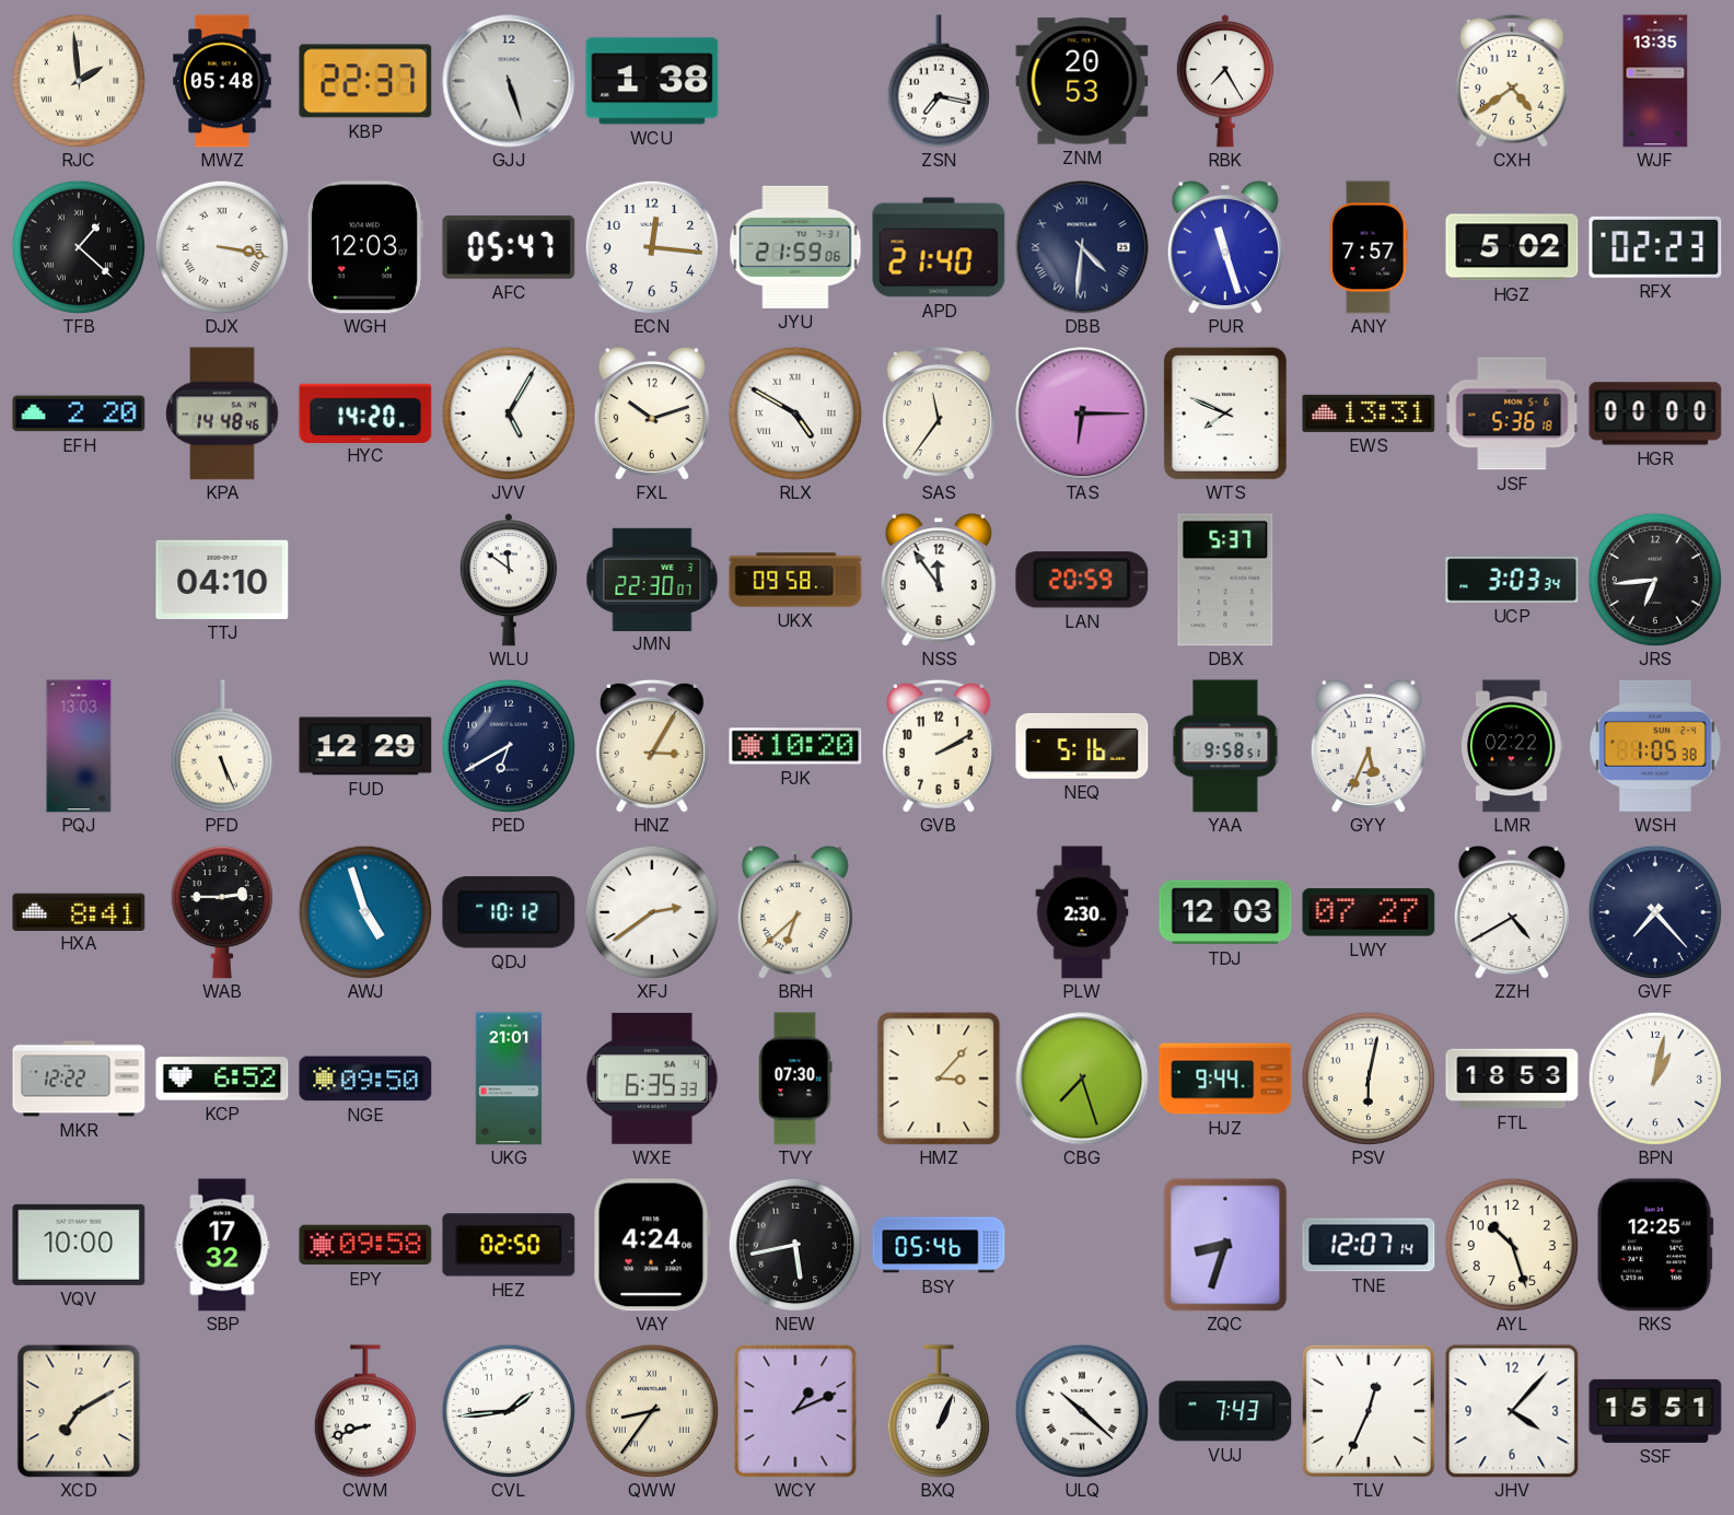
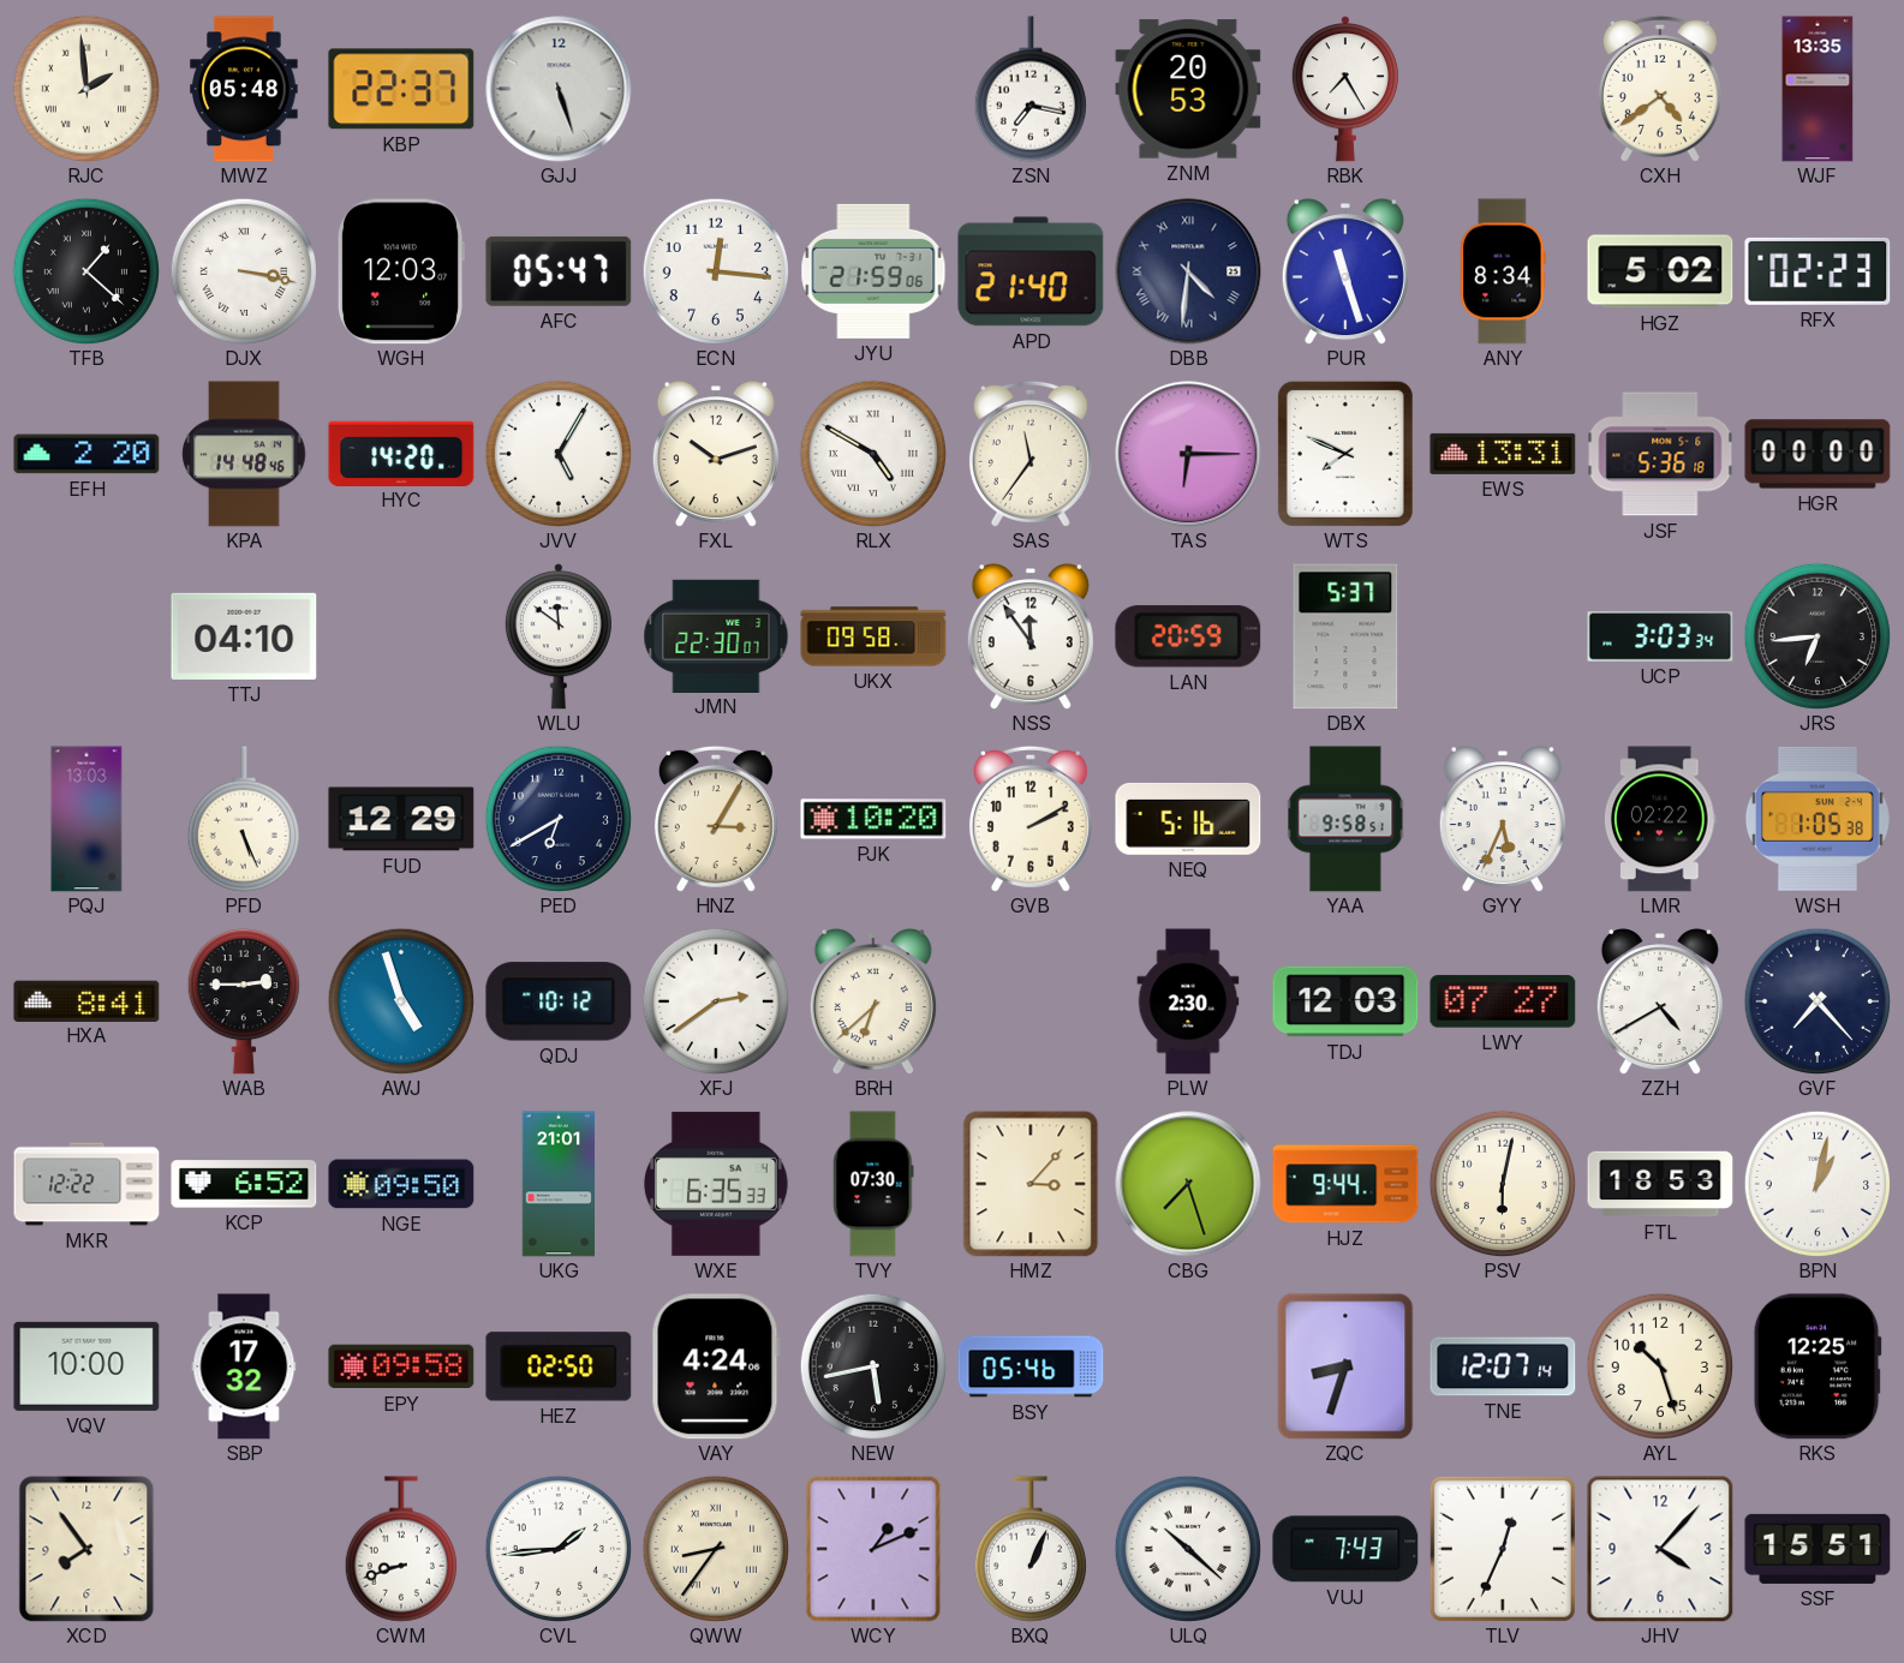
WCU: 1:38 -> none (652, 81)
ANY: 7:57 -> 8:34 (1503, 271)
XCD: 7:10 -> 7:54 (86, 1549)
